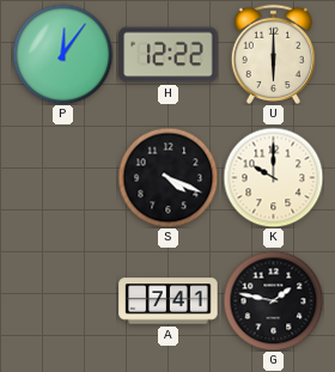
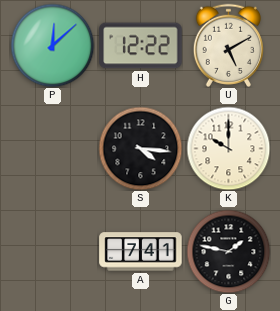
P: 12:06 -> 12:08 (52, 45)
U: 6:00 -> 5:10 (228, 45)
S: 4:19 -> 4:16 (140, 148)
